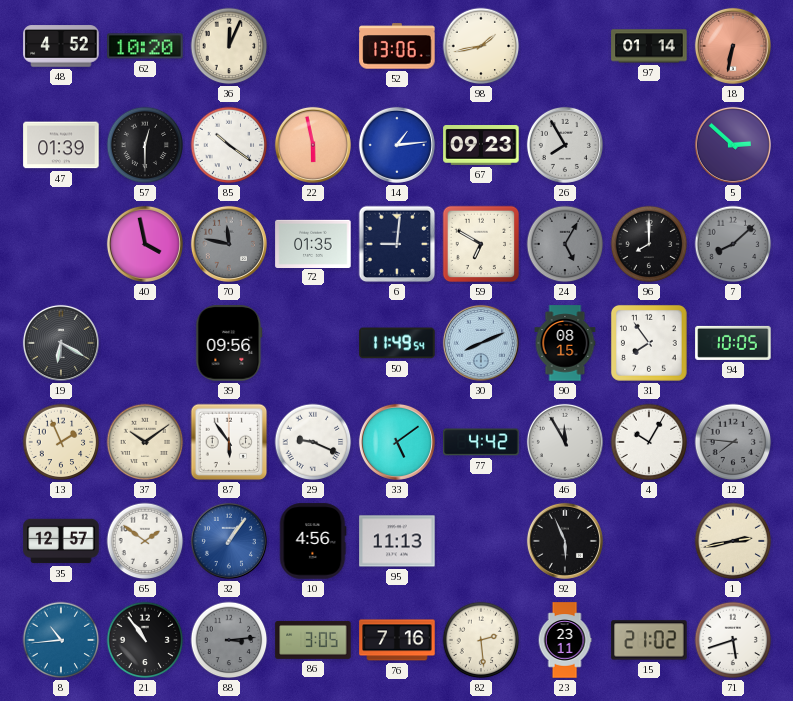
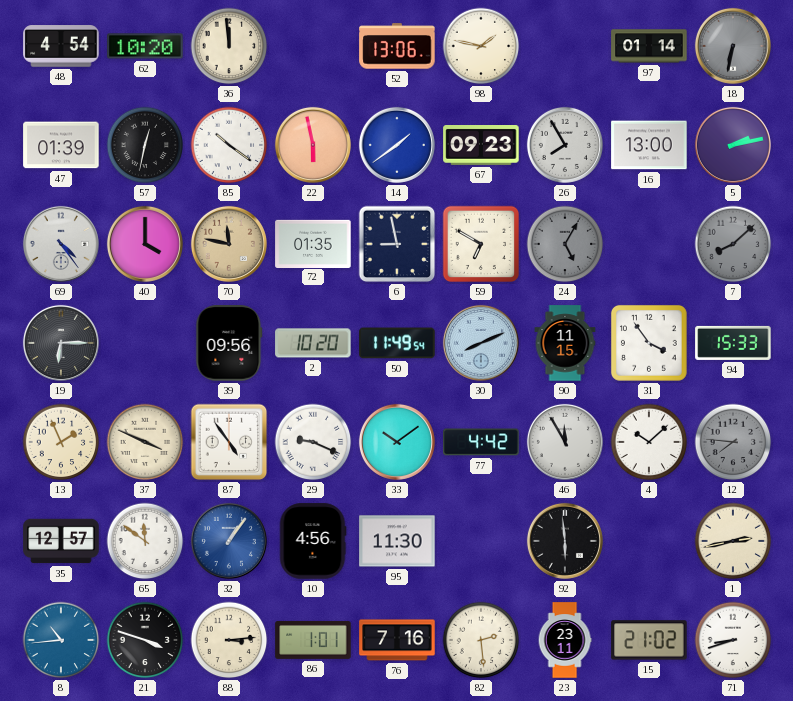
48: 4:52 -> 4:54 (61, 46)
36: 12:04 -> 11:59 (229, 46)
98: 1:43 -> 1:47 (481, 46)
18 dial: salmon -> grey (733, 46)
57: 12:30 -> 12:32 (145, 145)
14: 1:14 -> 1:39 (397, 145)
16: none -> 13:00 (649, 145)
5: 2:52 -> 2:13 (733, 145)
69: none -> 4:24 (61, 244)
40: 3:58 -> 4:00 (145, 244)
70 dial: grey -> champagne (229, 244)
6: 9:01 -> 8:58 (397, 244)
96: 8:00 -> none (649, 244)
19: 6:20 -> 6:15 (61, 343)
2: none -> 10:20 (313, 343)
90: 08:15 -> 11:15 (565, 343)
31: 7:54 -> 3:54 (649, 343)
94: 10:05 -> 15:33 (733, 343)
37: 10:09 -> 3:49 (145, 442)
87: 5:54 -> 4:54 (229, 442)
33: 5:09 -> 10:09 (397, 442)
4: 10:05 -> 10:08 (649, 442)
65: 1:51 -> 11:51 (145, 541)
95: 11:13 -> 11:30 (397, 541)
92: 5:56 -> 5:59 (565, 541)
21: 10:54 -> 3:48 (145, 640)
88 dial: grey -> cream (229, 640)
86: 3:05 -> 1:01 (313, 640)
71: 5:42 -> 8:42 (733, 640)
